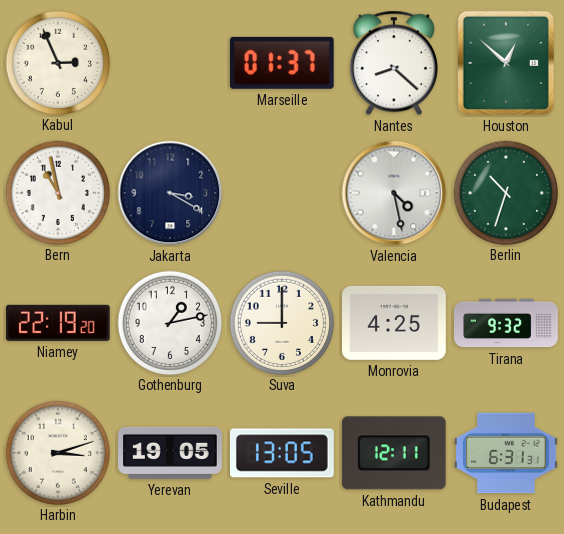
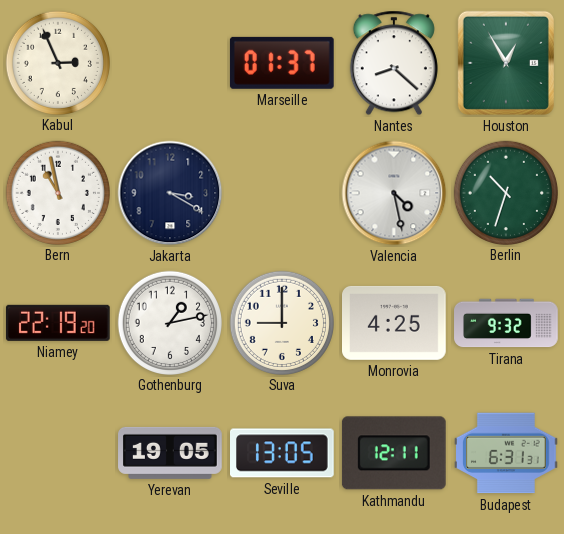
Houston: 12:52 -> 12:55 (506, 63)
Harbin: 3:12 -> none (57, 452)
